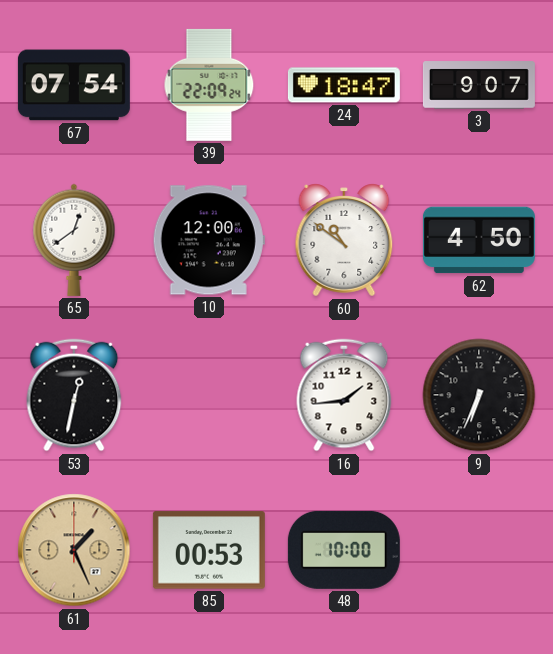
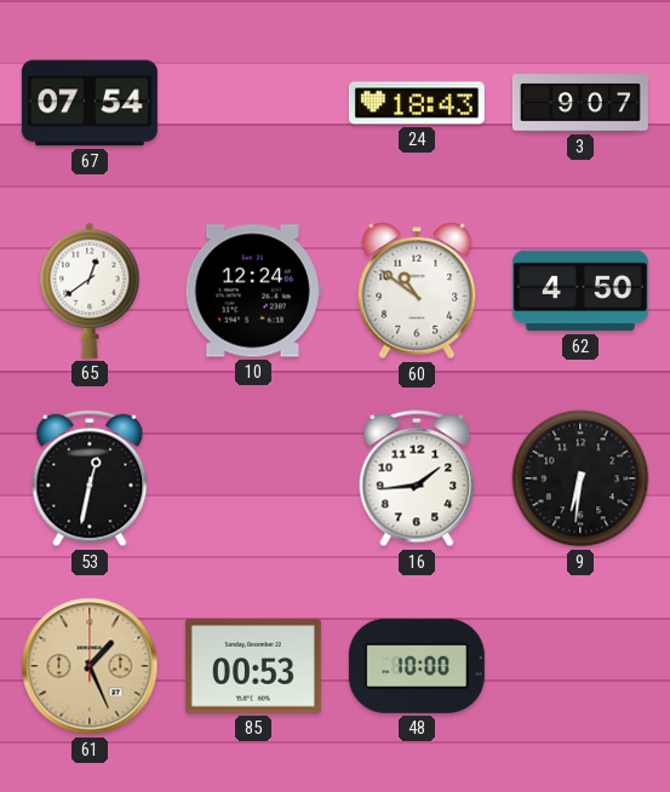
39: 22:09 -> none (209, 85)
24: 18:47 -> 18:43 (417, 103)
10: 12:00 -> 12:24 (253, 291)
9: 6:34 -> 6:31 (580, 478)
